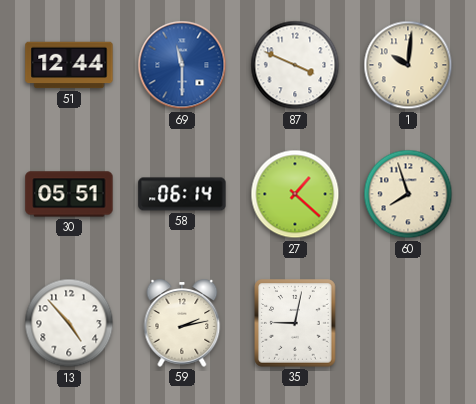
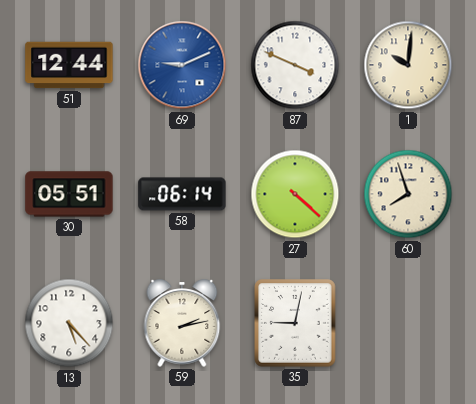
69: 11:30 -> 9:11 (182, 65)
27: 1:22 -> 4:22 (295, 194)
13: 4:53 -> 5:23 (69, 323)
